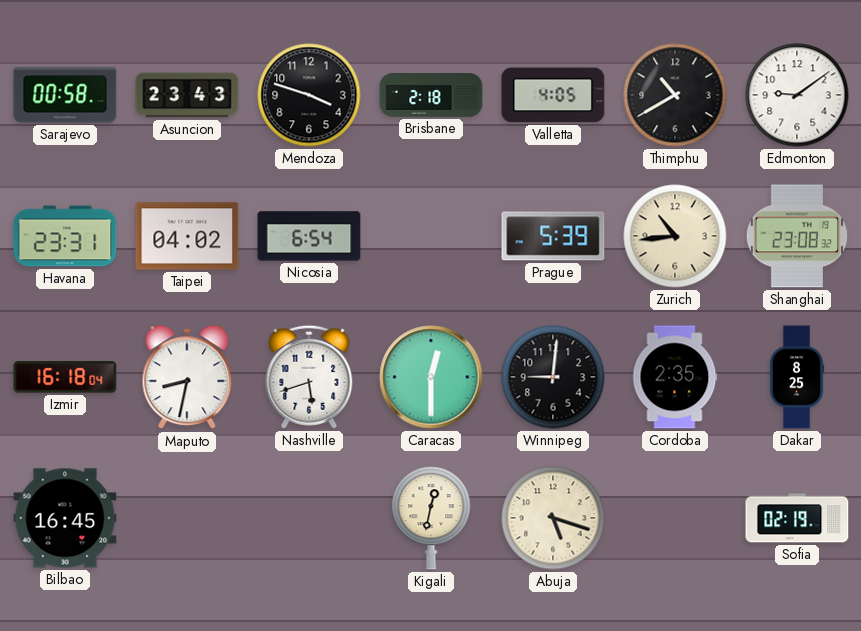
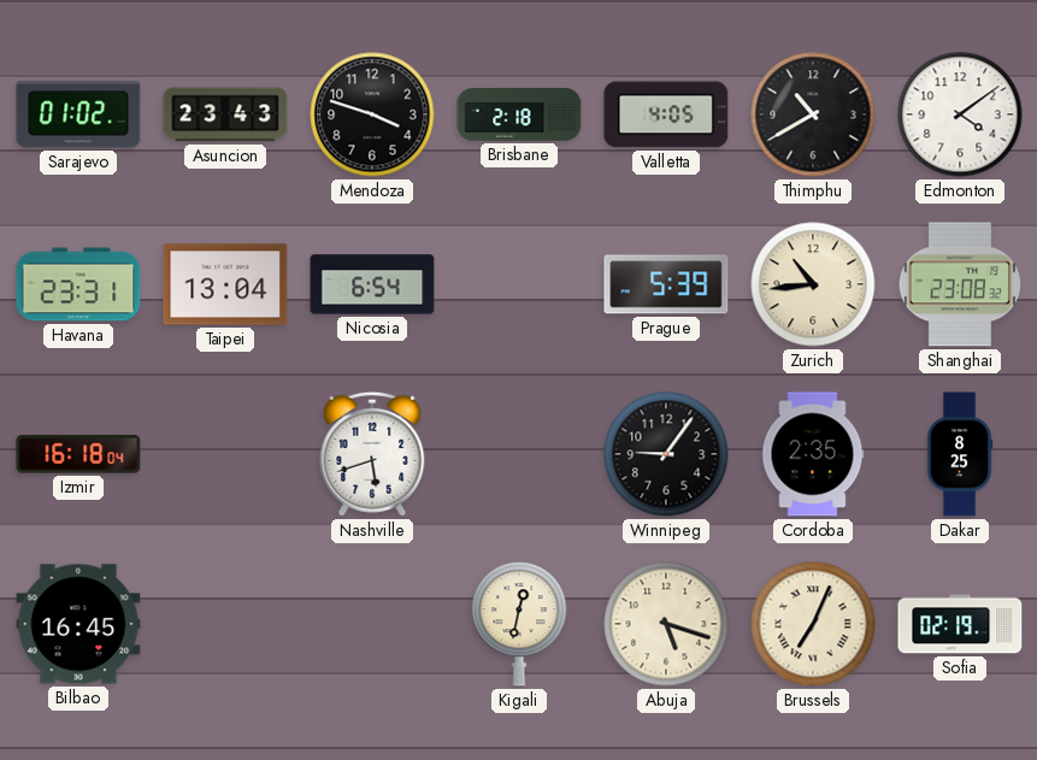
Sarajevo: 00:58 -> 01:02 (78, 114)
Edmonton: 9:09 -> 4:09 (960, 114)
Taipei: 04:02 -> 13:04 (225, 284)
Maputo: 8:32 -> none (187, 378)
Caracas: 12:30 -> none (431, 377)
Winnipeg: 9:01 -> 9:06 (666, 454)
Brussels: none -> 7:04 (813, 624)
